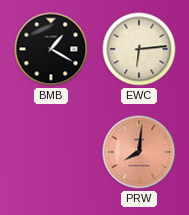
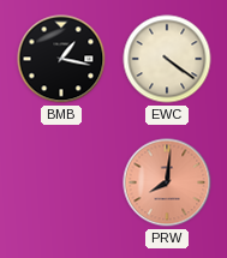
BMB: 1:20 -> 1:17 (61, 59)
EWC: 6:14 -> 4:21 (167, 59)
